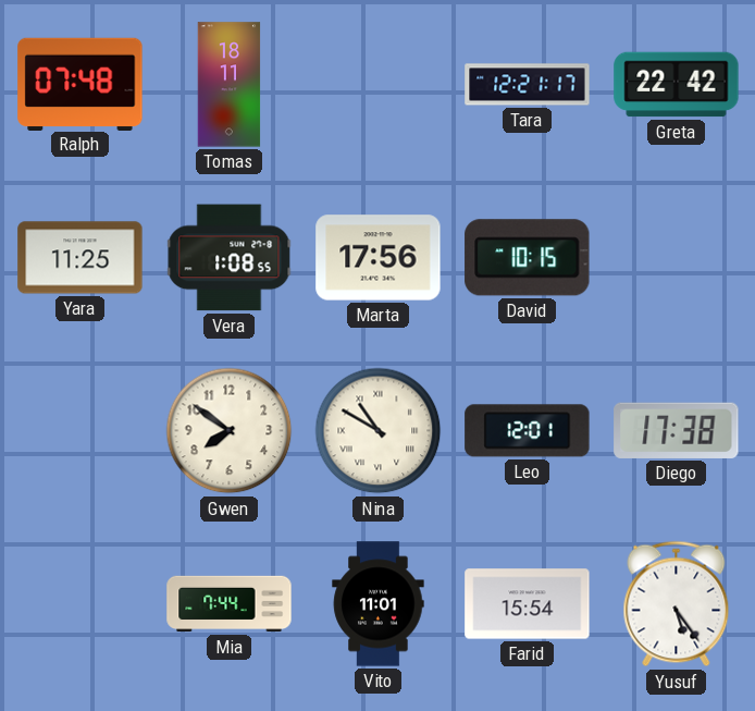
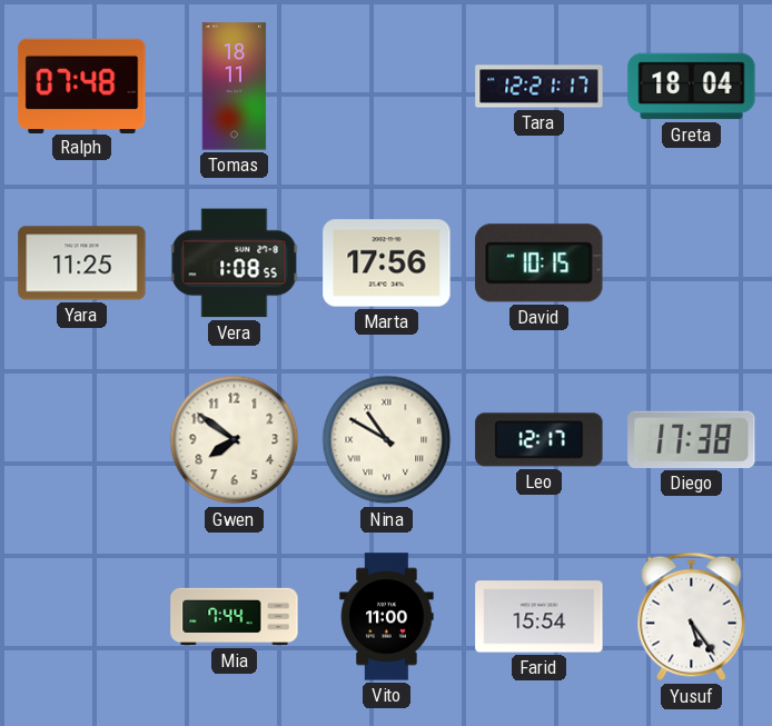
Greta: 22:42 -> 18:04 (692, 87)
Leo: 12:01 -> 12:17 (540, 440)
Vito: 11:01 -> 11:00 (387, 617)
